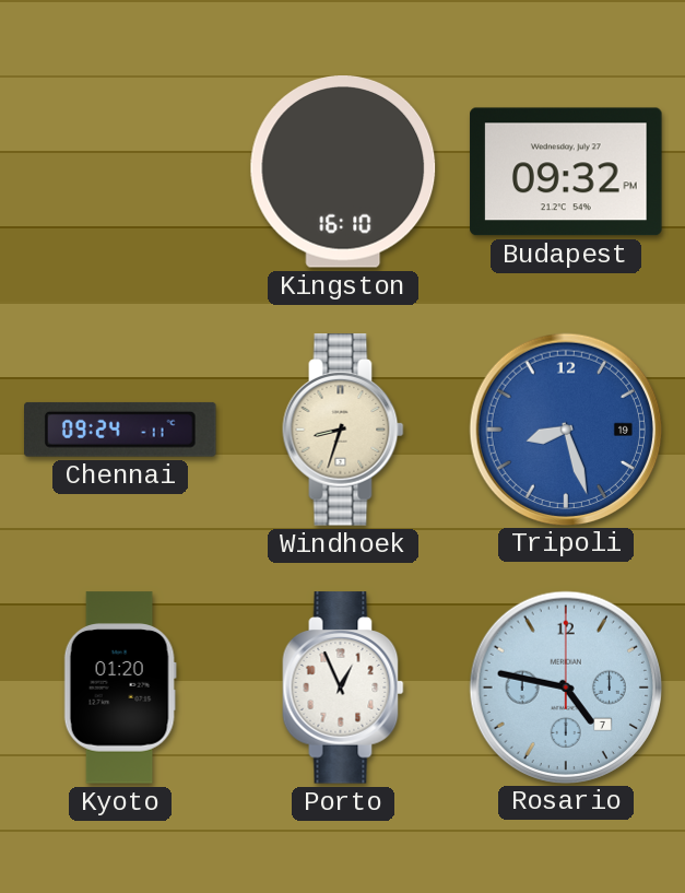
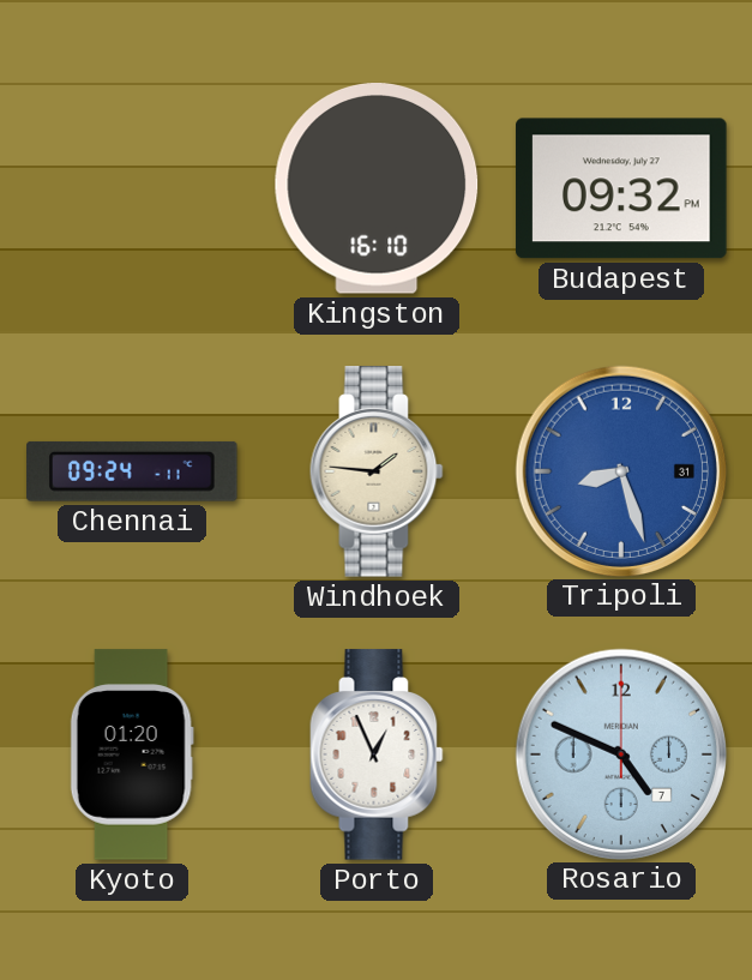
Windhoek: 8:33 -> 1:46 (377, 471)
Tripoli date: 19 -> 31 (620, 470)
Rosario: 4:47 -> 4:49 (620, 753)
